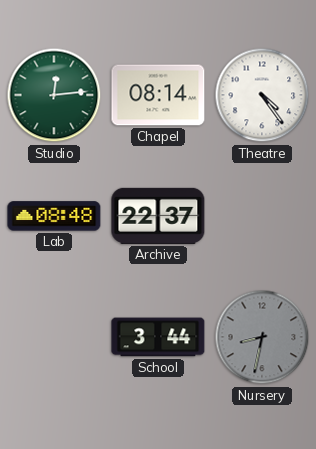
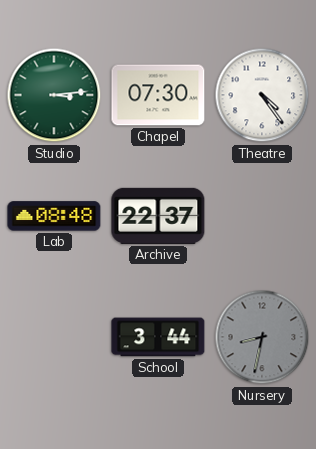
Studio: 12:14 -> 3:14 (54, 95)
Chapel: 08:14 -> 07:30 (158, 95)
